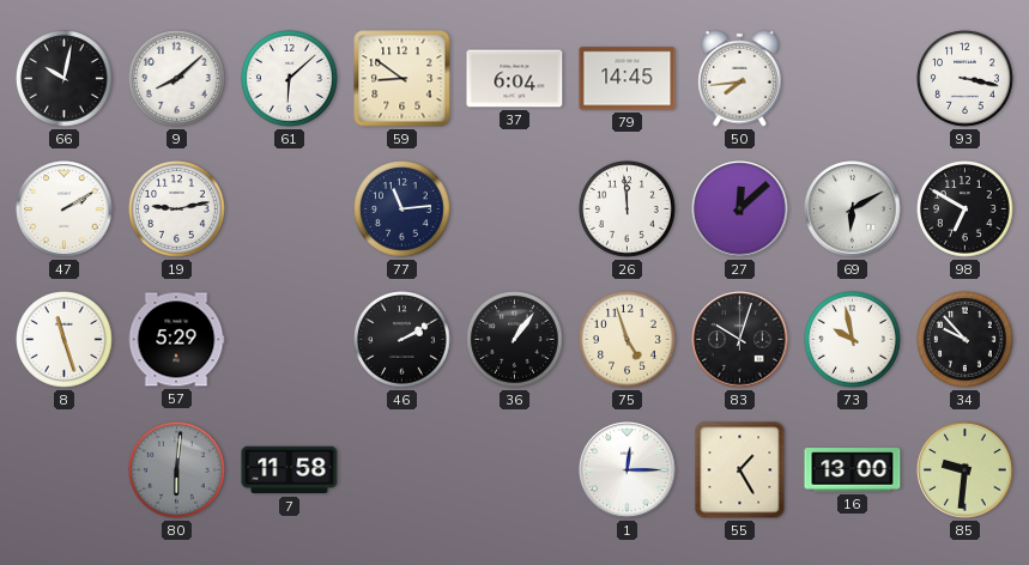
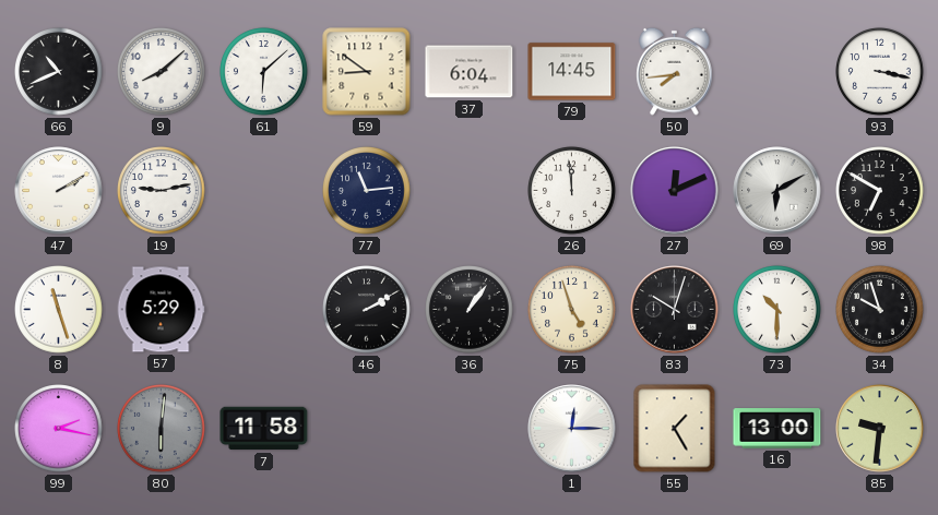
66: 10:02 -> 10:41 (59, 72)
27: 12:08 -> 12:11 (675, 191)
73: 9:58 -> 10:30 (777, 310)
34: 9:53 -> 9:57 (880, 310)
99: none -> 2:17 (59, 429)
